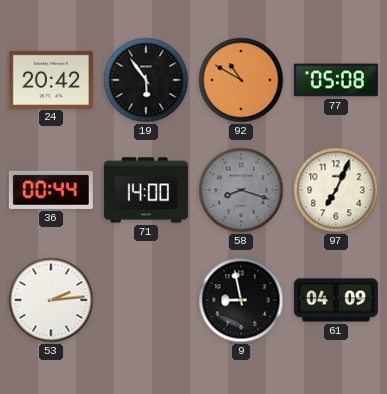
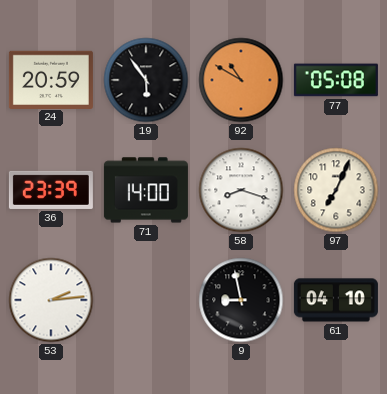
24: 20:42 -> 20:59 (51, 79)
36: 00:44 -> 23:39 (51, 190)
58 dial: grey -> white (241, 190)
61: 04:09 -> 04:10 (336, 300)
